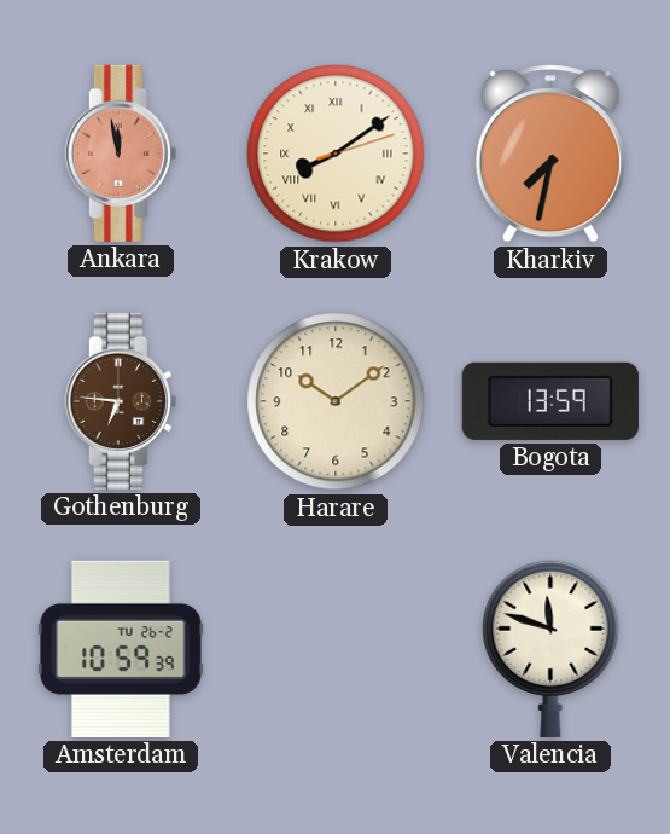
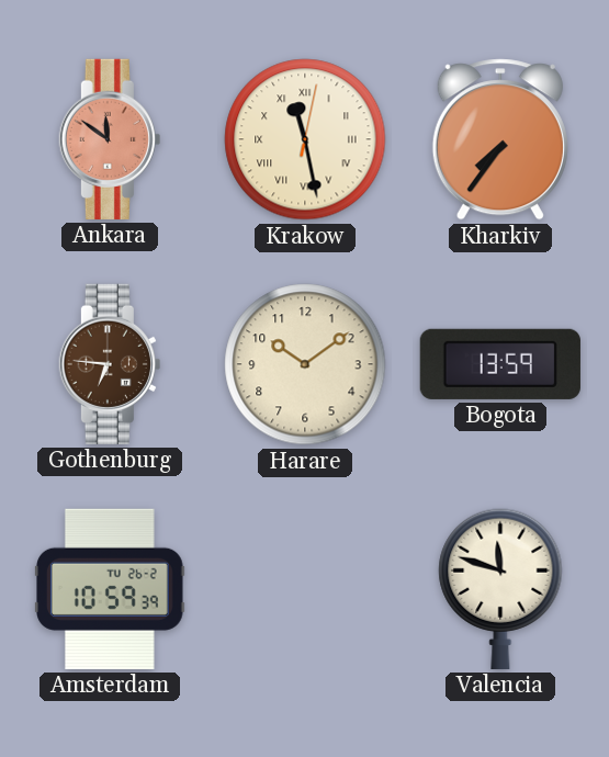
Ankara: 11:58 -> 11:51 (110, 139)
Krakow: 8:09 -> 11:28 (305, 139)
Kharkiv: 7:32 -> 7:36 (500, 139)
